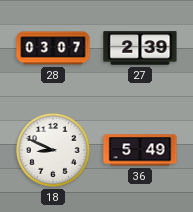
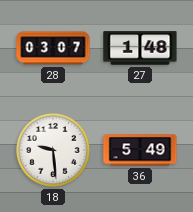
27: 2:39 -> 1:48 (140, 48)
18: 8:49 -> 9:29 (54, 151)
